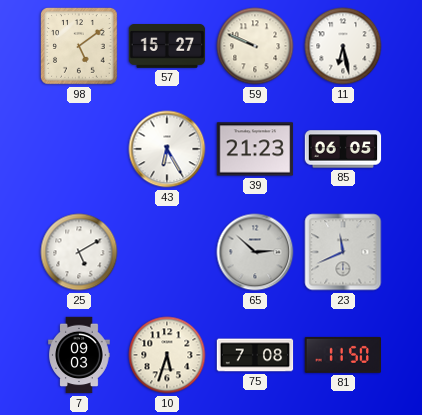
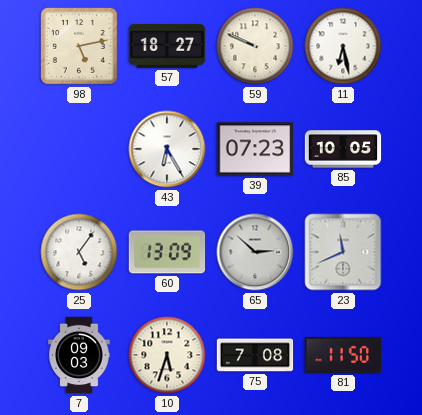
98: 5:09 -> 5:13 (79, 46)
57: 15:27 -> 18:27 (167, 47)
39: 21:23 -> 07:23 (255, 149)
85: 06:05 -> 10:05 (343, 149)
25: 5:10 -> 5:06 (79, 252)
60: none -> 13:09 (167, 252)
